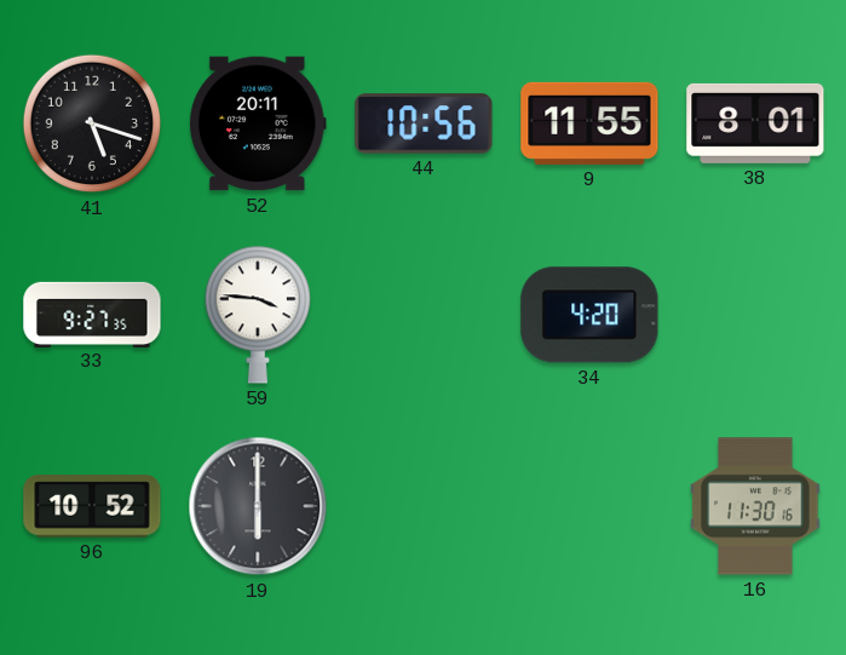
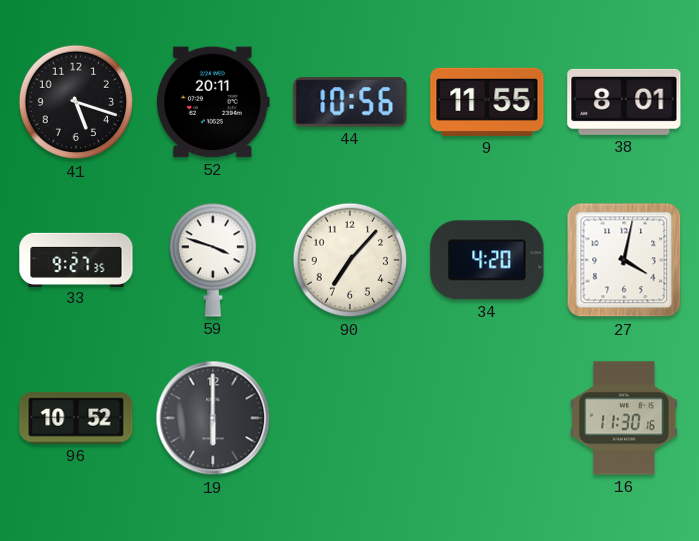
59: 3:46 -> 3:48 (212, 260)
90: none -> 7:07 (350, 260)
27: none -> 4:02 (624, 260)
